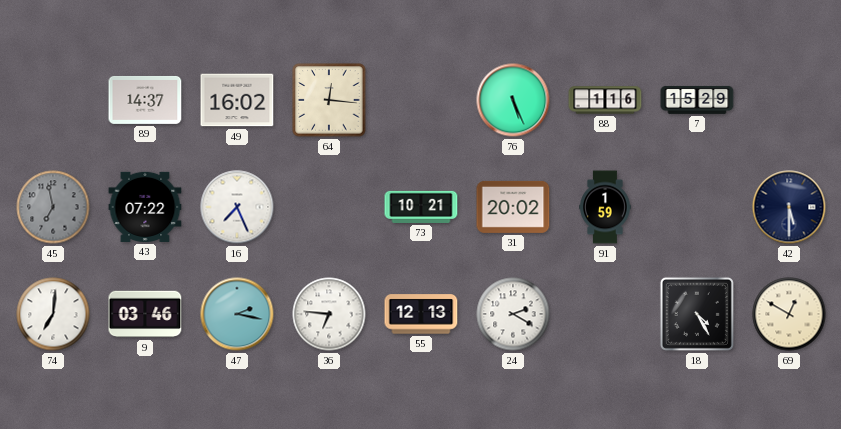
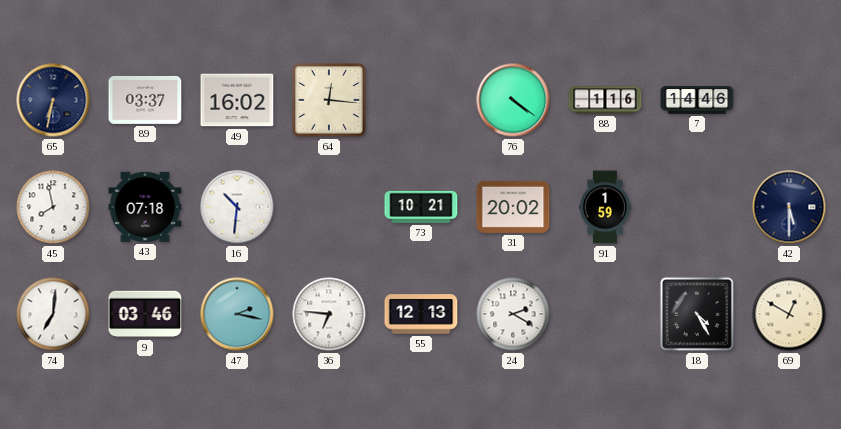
65: none -> 6:32 (53, 100)
89: 14:37 -> 03:37 (145, 100)
76: 5:26 -> 4:21 (513, 100)
7: 15:29 -> 14:46 (697, 100)
45: 6:58 -> 7:58 (53, 207)
45 dial: grey -> white (53, 207)
43: 07:22 -> 07:18 (145, 207)
16: 7:26 -> 10:31 (237, 207)
